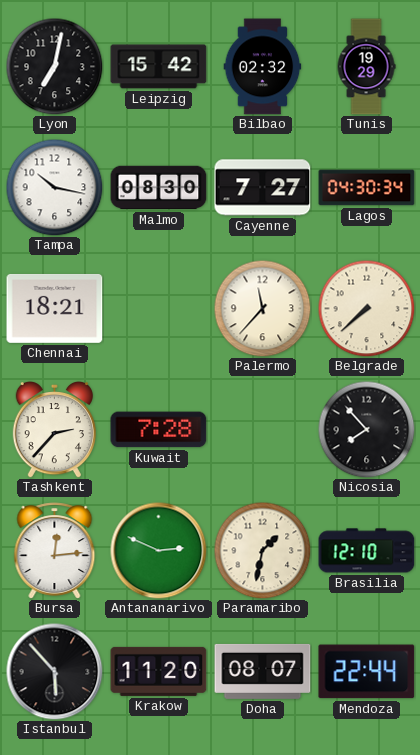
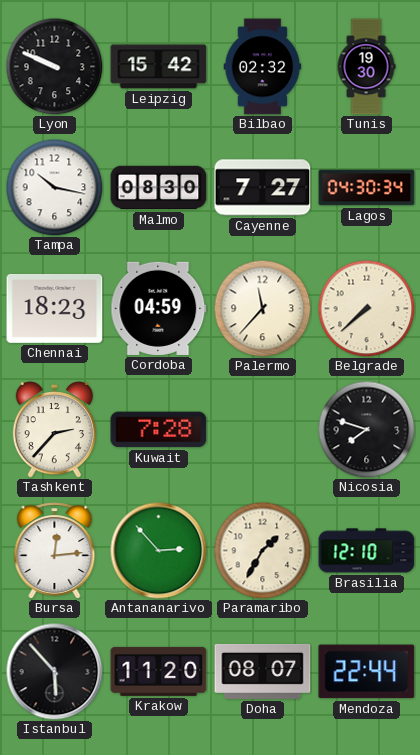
Lyon: 7:02 -> 9:49 (54, 66)
Tunis: 19:29 -> 19:30 (366, 67)
Chennai: 18:21 -> 18:23 (55, 308)
Cordoba: none -> 04:59 (159, 308)
Nicosia: 7:53 -> 7:48 (366, 429)
Antananarivo: 2:49 -> 2:53 (159, 551)
Paramaribo: 1:32 -> 1:35 (262, 550)
